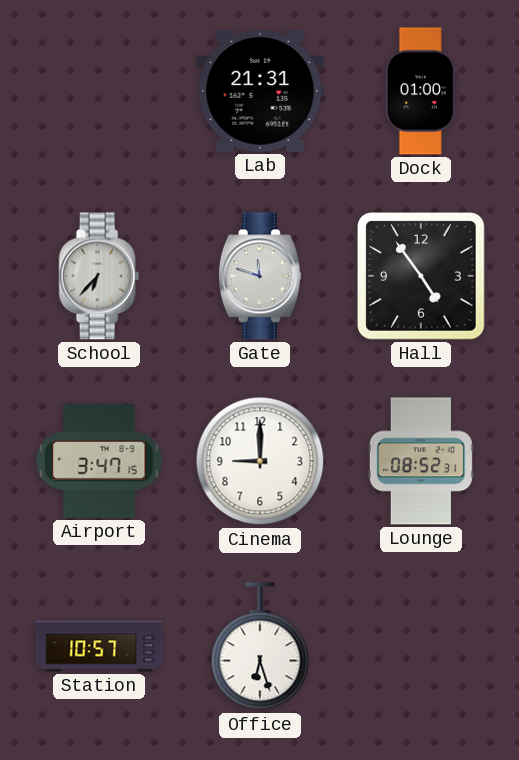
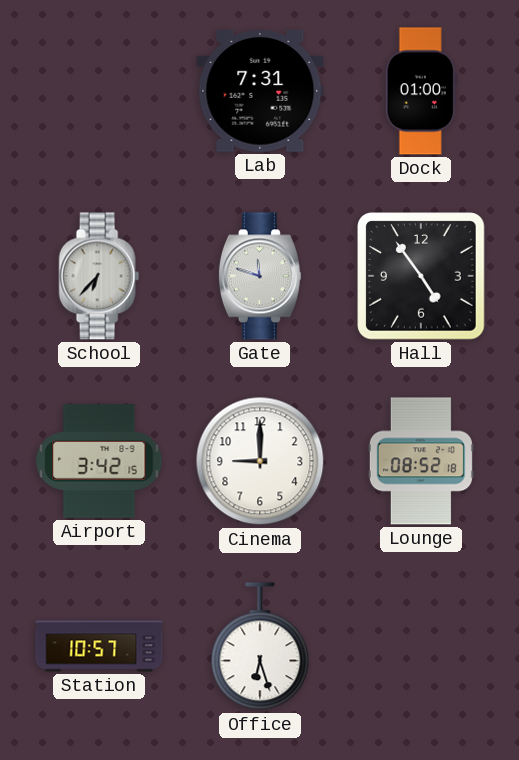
Lab: 21:31 -> 7:31 (260, 91)
Airport: 3:47 -> 3:42 (99, 461)
Lounge: 08:52:31 -> 08:52:18 (421, 461)
